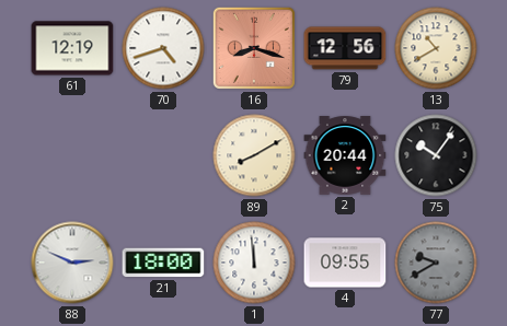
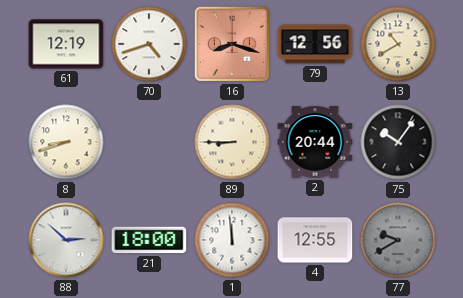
8: none -> 8:42 (66, 142)
89: 8:10 -> 8:45 (232, 142)
88: 2:49 -> 2:52 (66, 240)
4: 09:55 -> 12:55 (315, 240)
